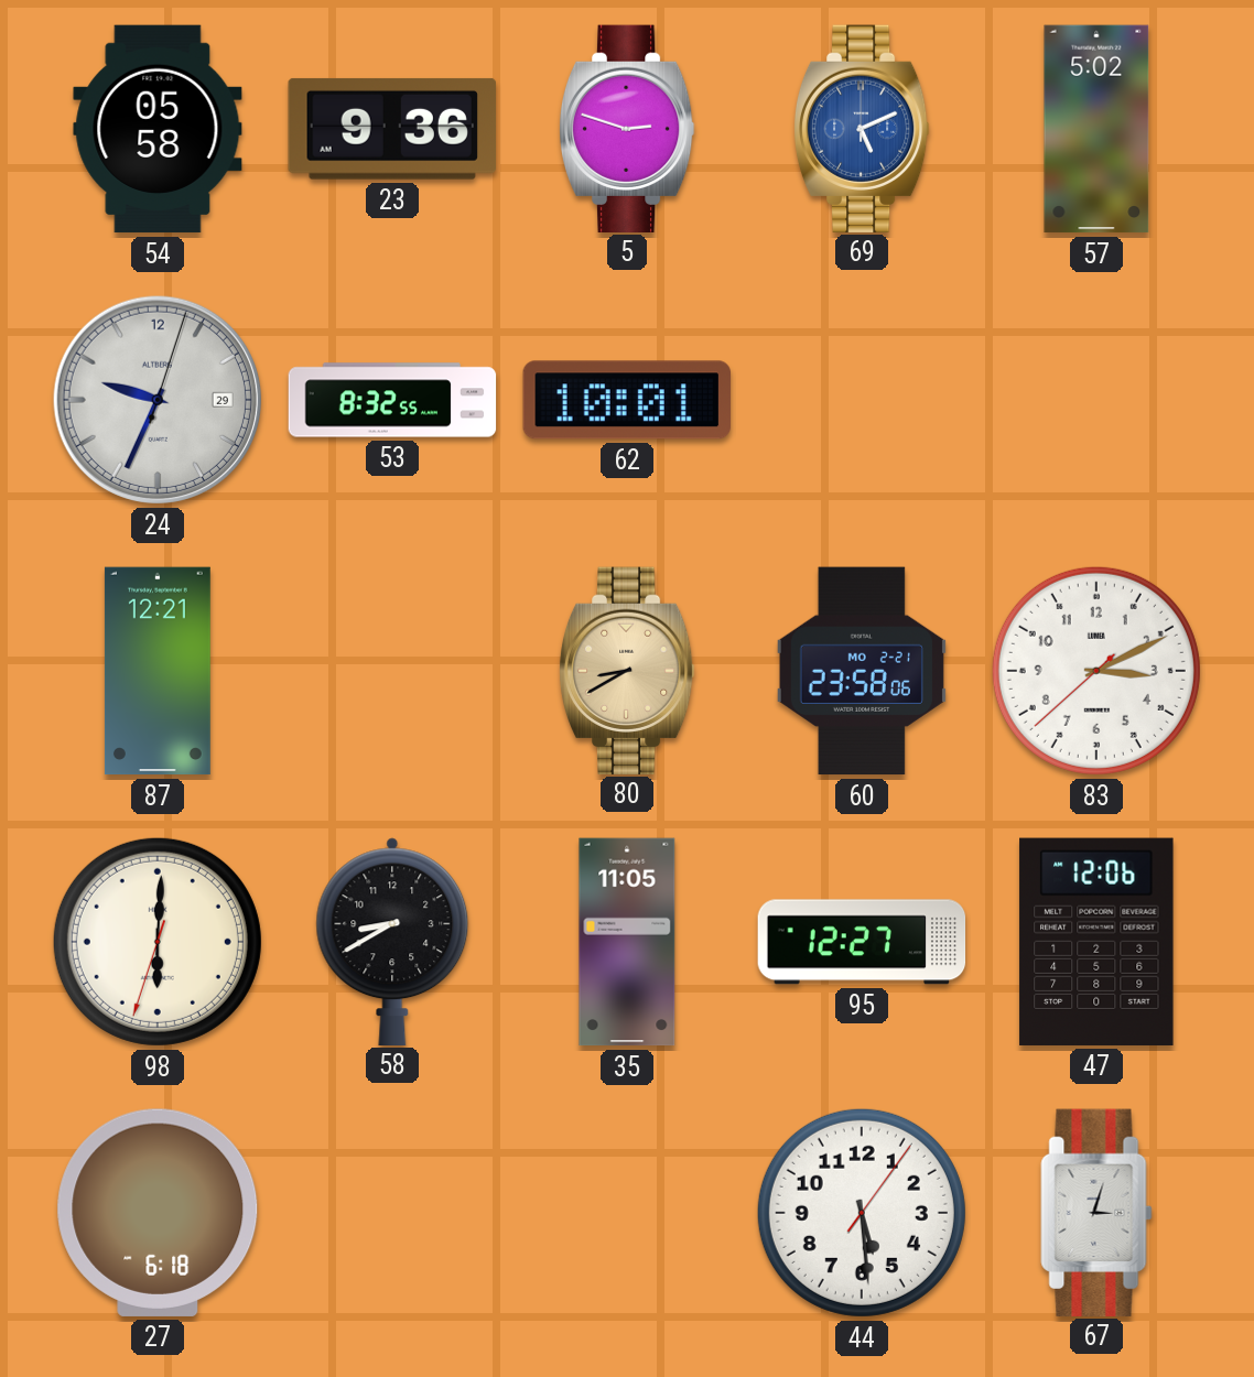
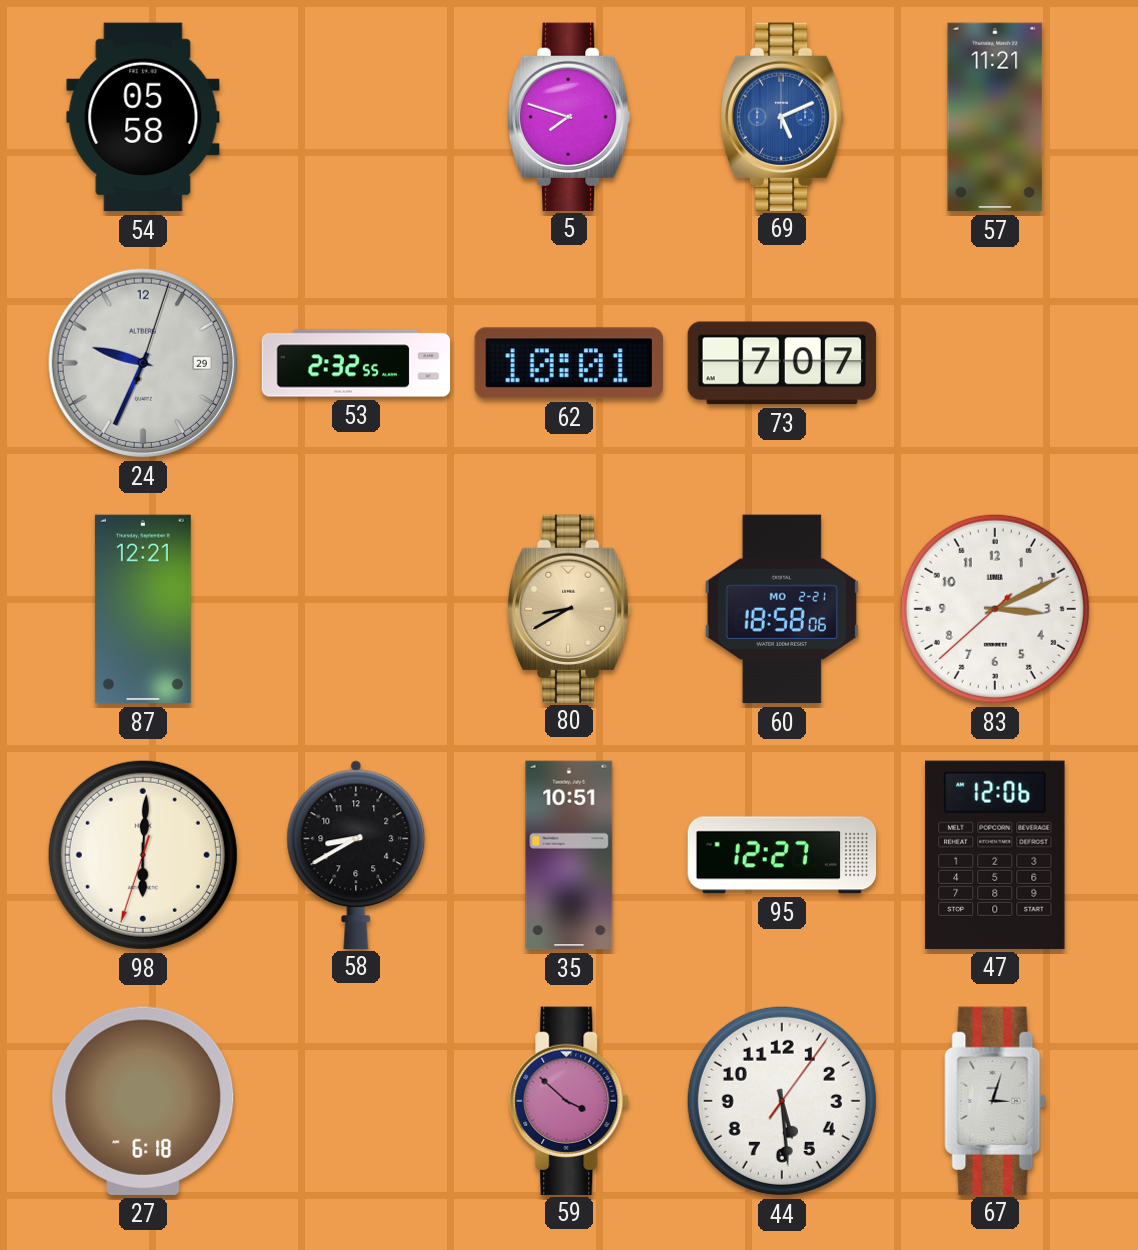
23: 9:36 -> none (392, 129)
5: 2:48 -> 7:48 (569, 116)
57: 5:02 -> 11:21 (995, 117)
53: 8:32 -> 2:32 (356, 363)
73: none -> 7:07 (782, 363)
60: 23:58 -> 18:58 (782, 609)
35: 11:05 -> 10:51 (569, 855)
59: none -> 3:52 (569, 1100)
